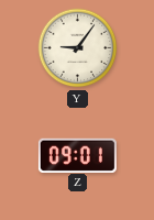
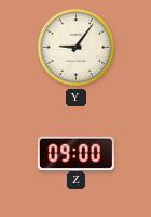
Z: 09:01 -> 09:00 (75, 153)
